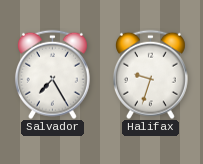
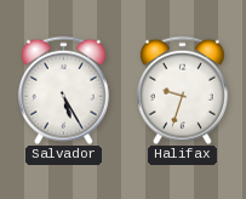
Salvador: 7:25 -> 5:25 (63, 90)
